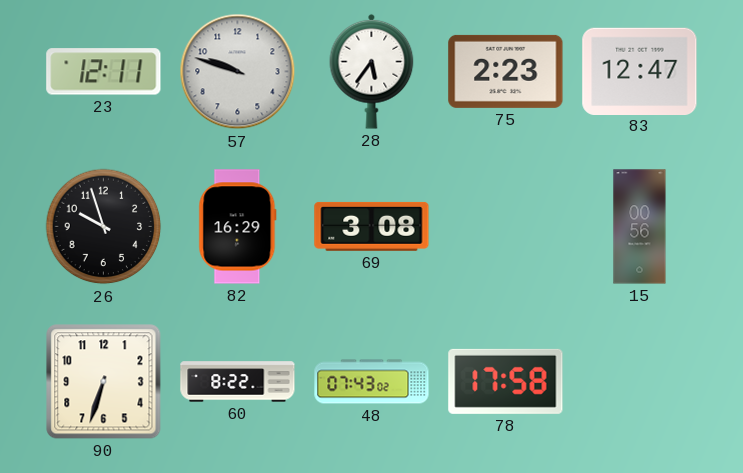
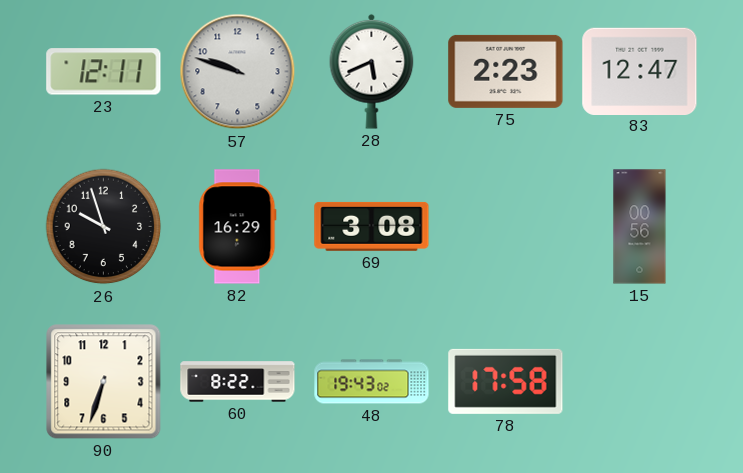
28: 5:36 -> 5:41 (372, 71)
48: 07:43 -> 19:43 (372, 382)
